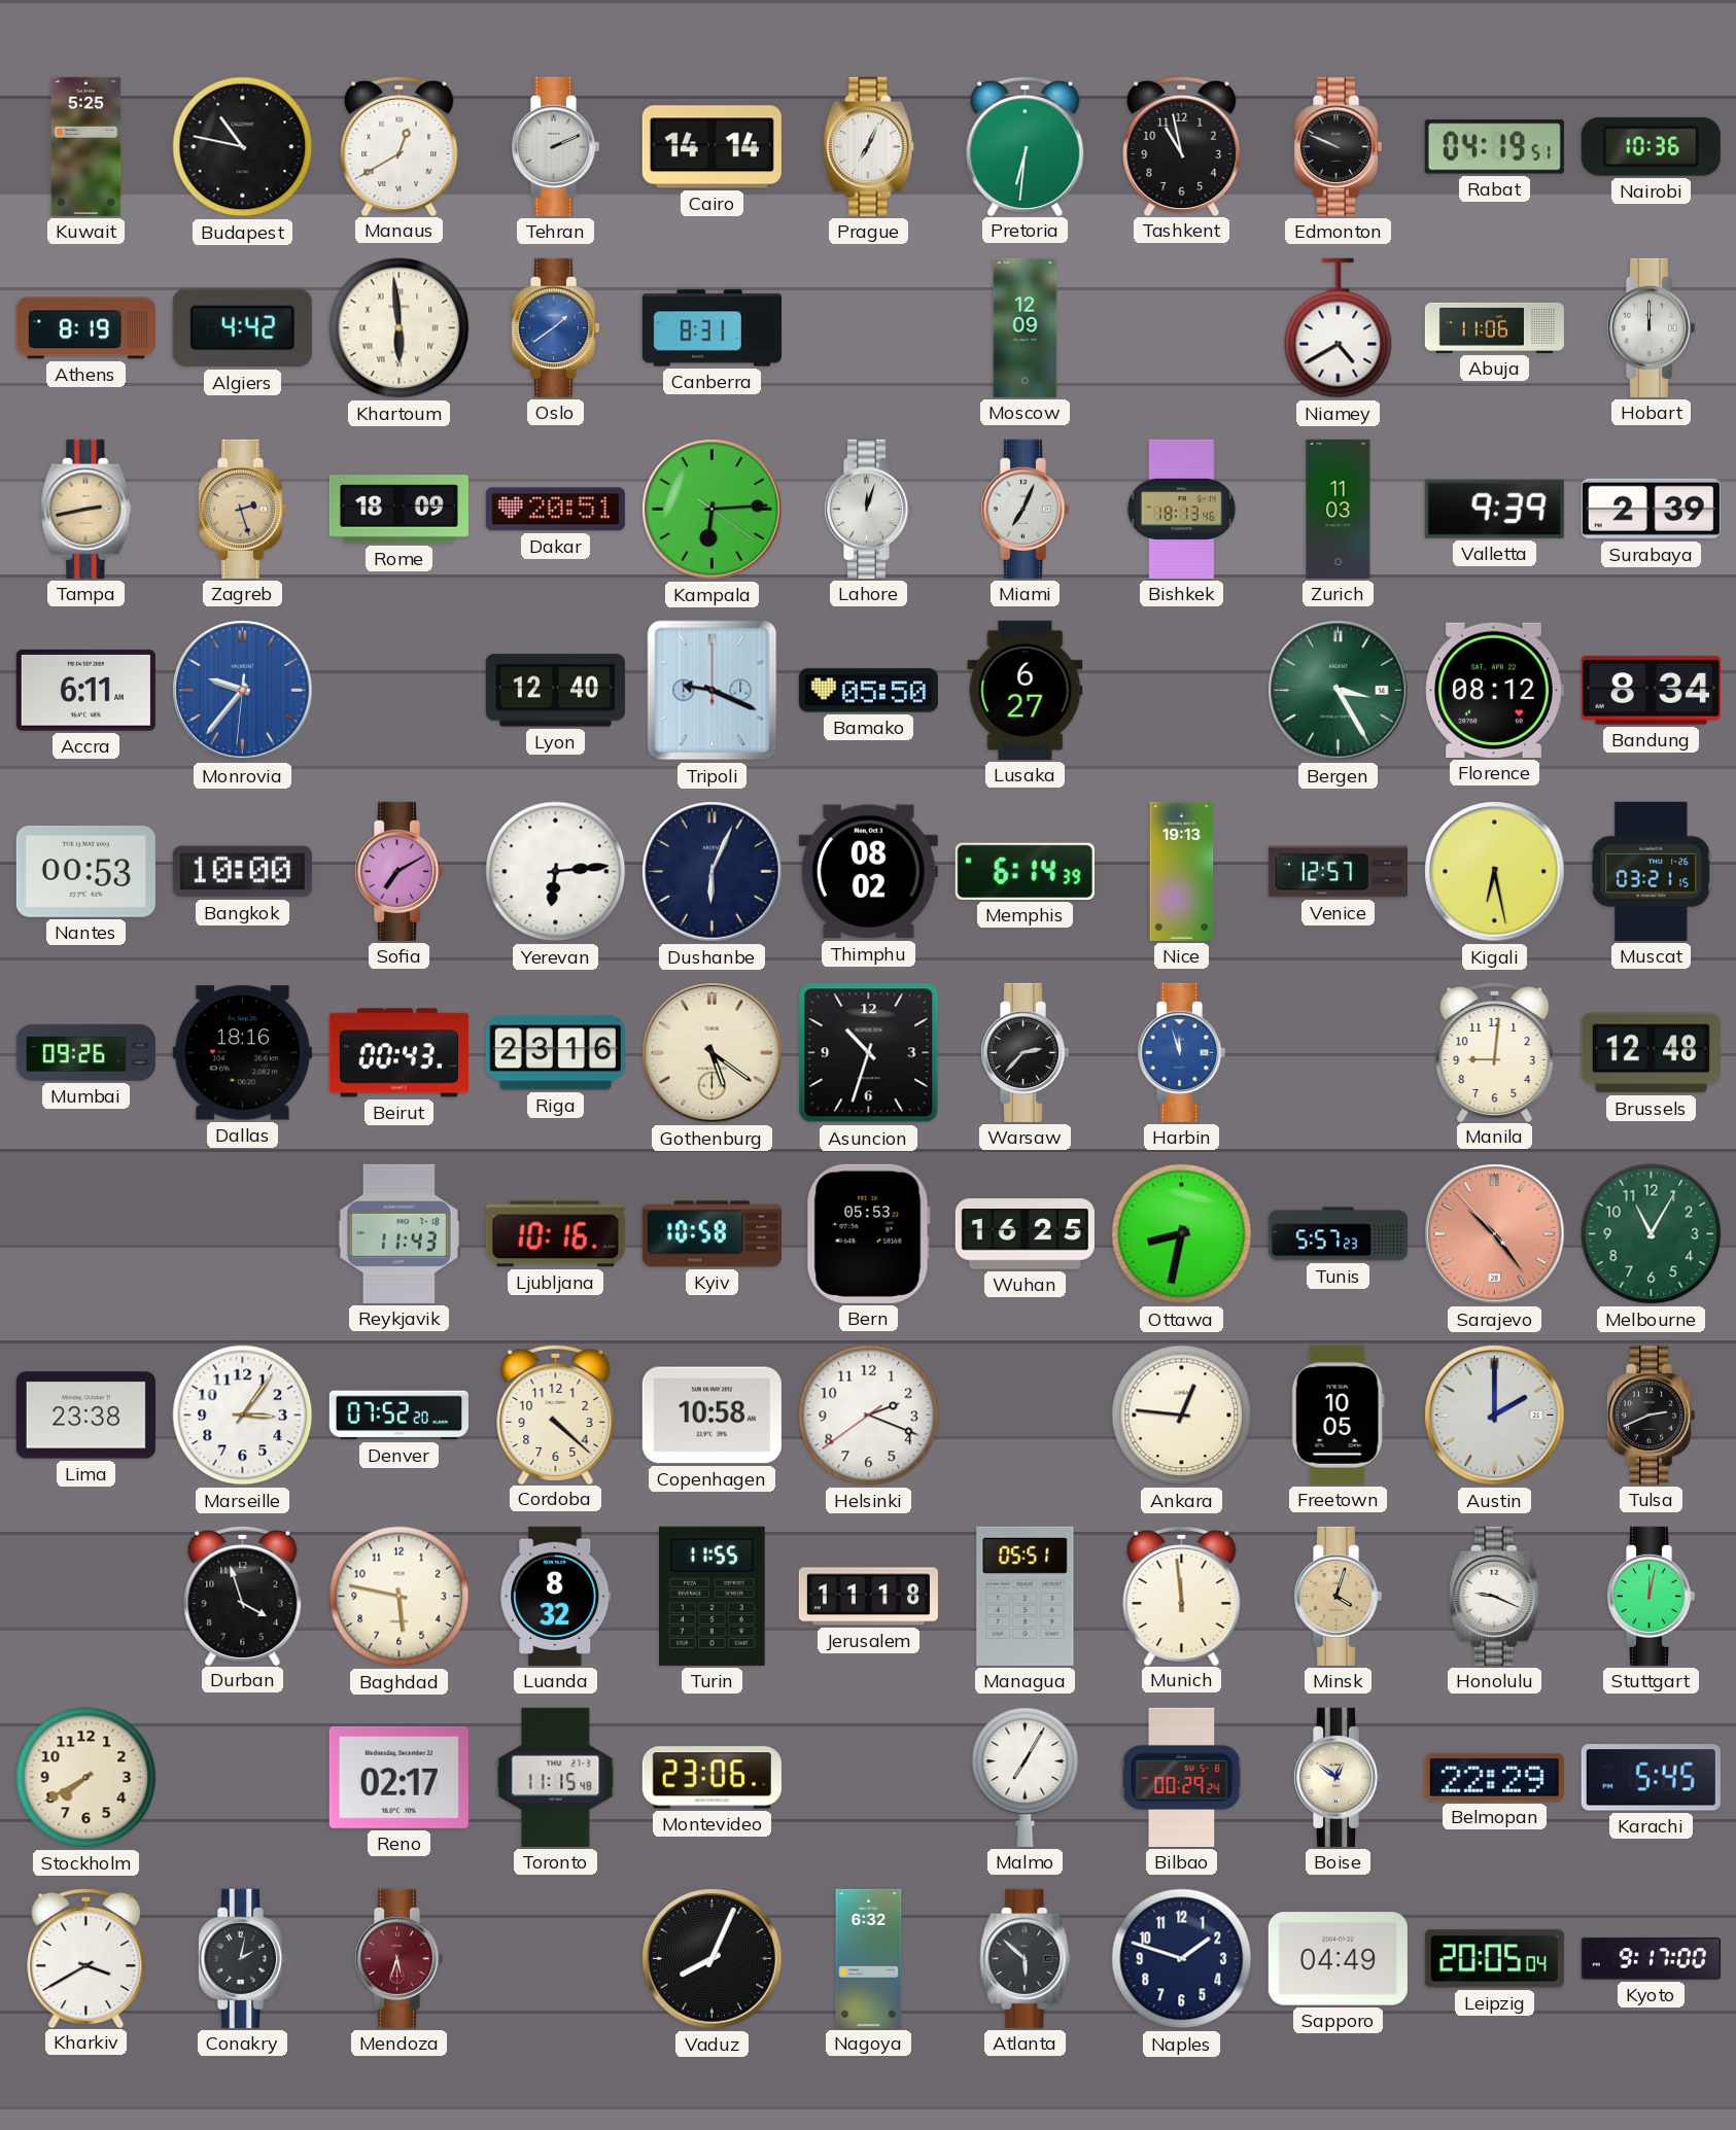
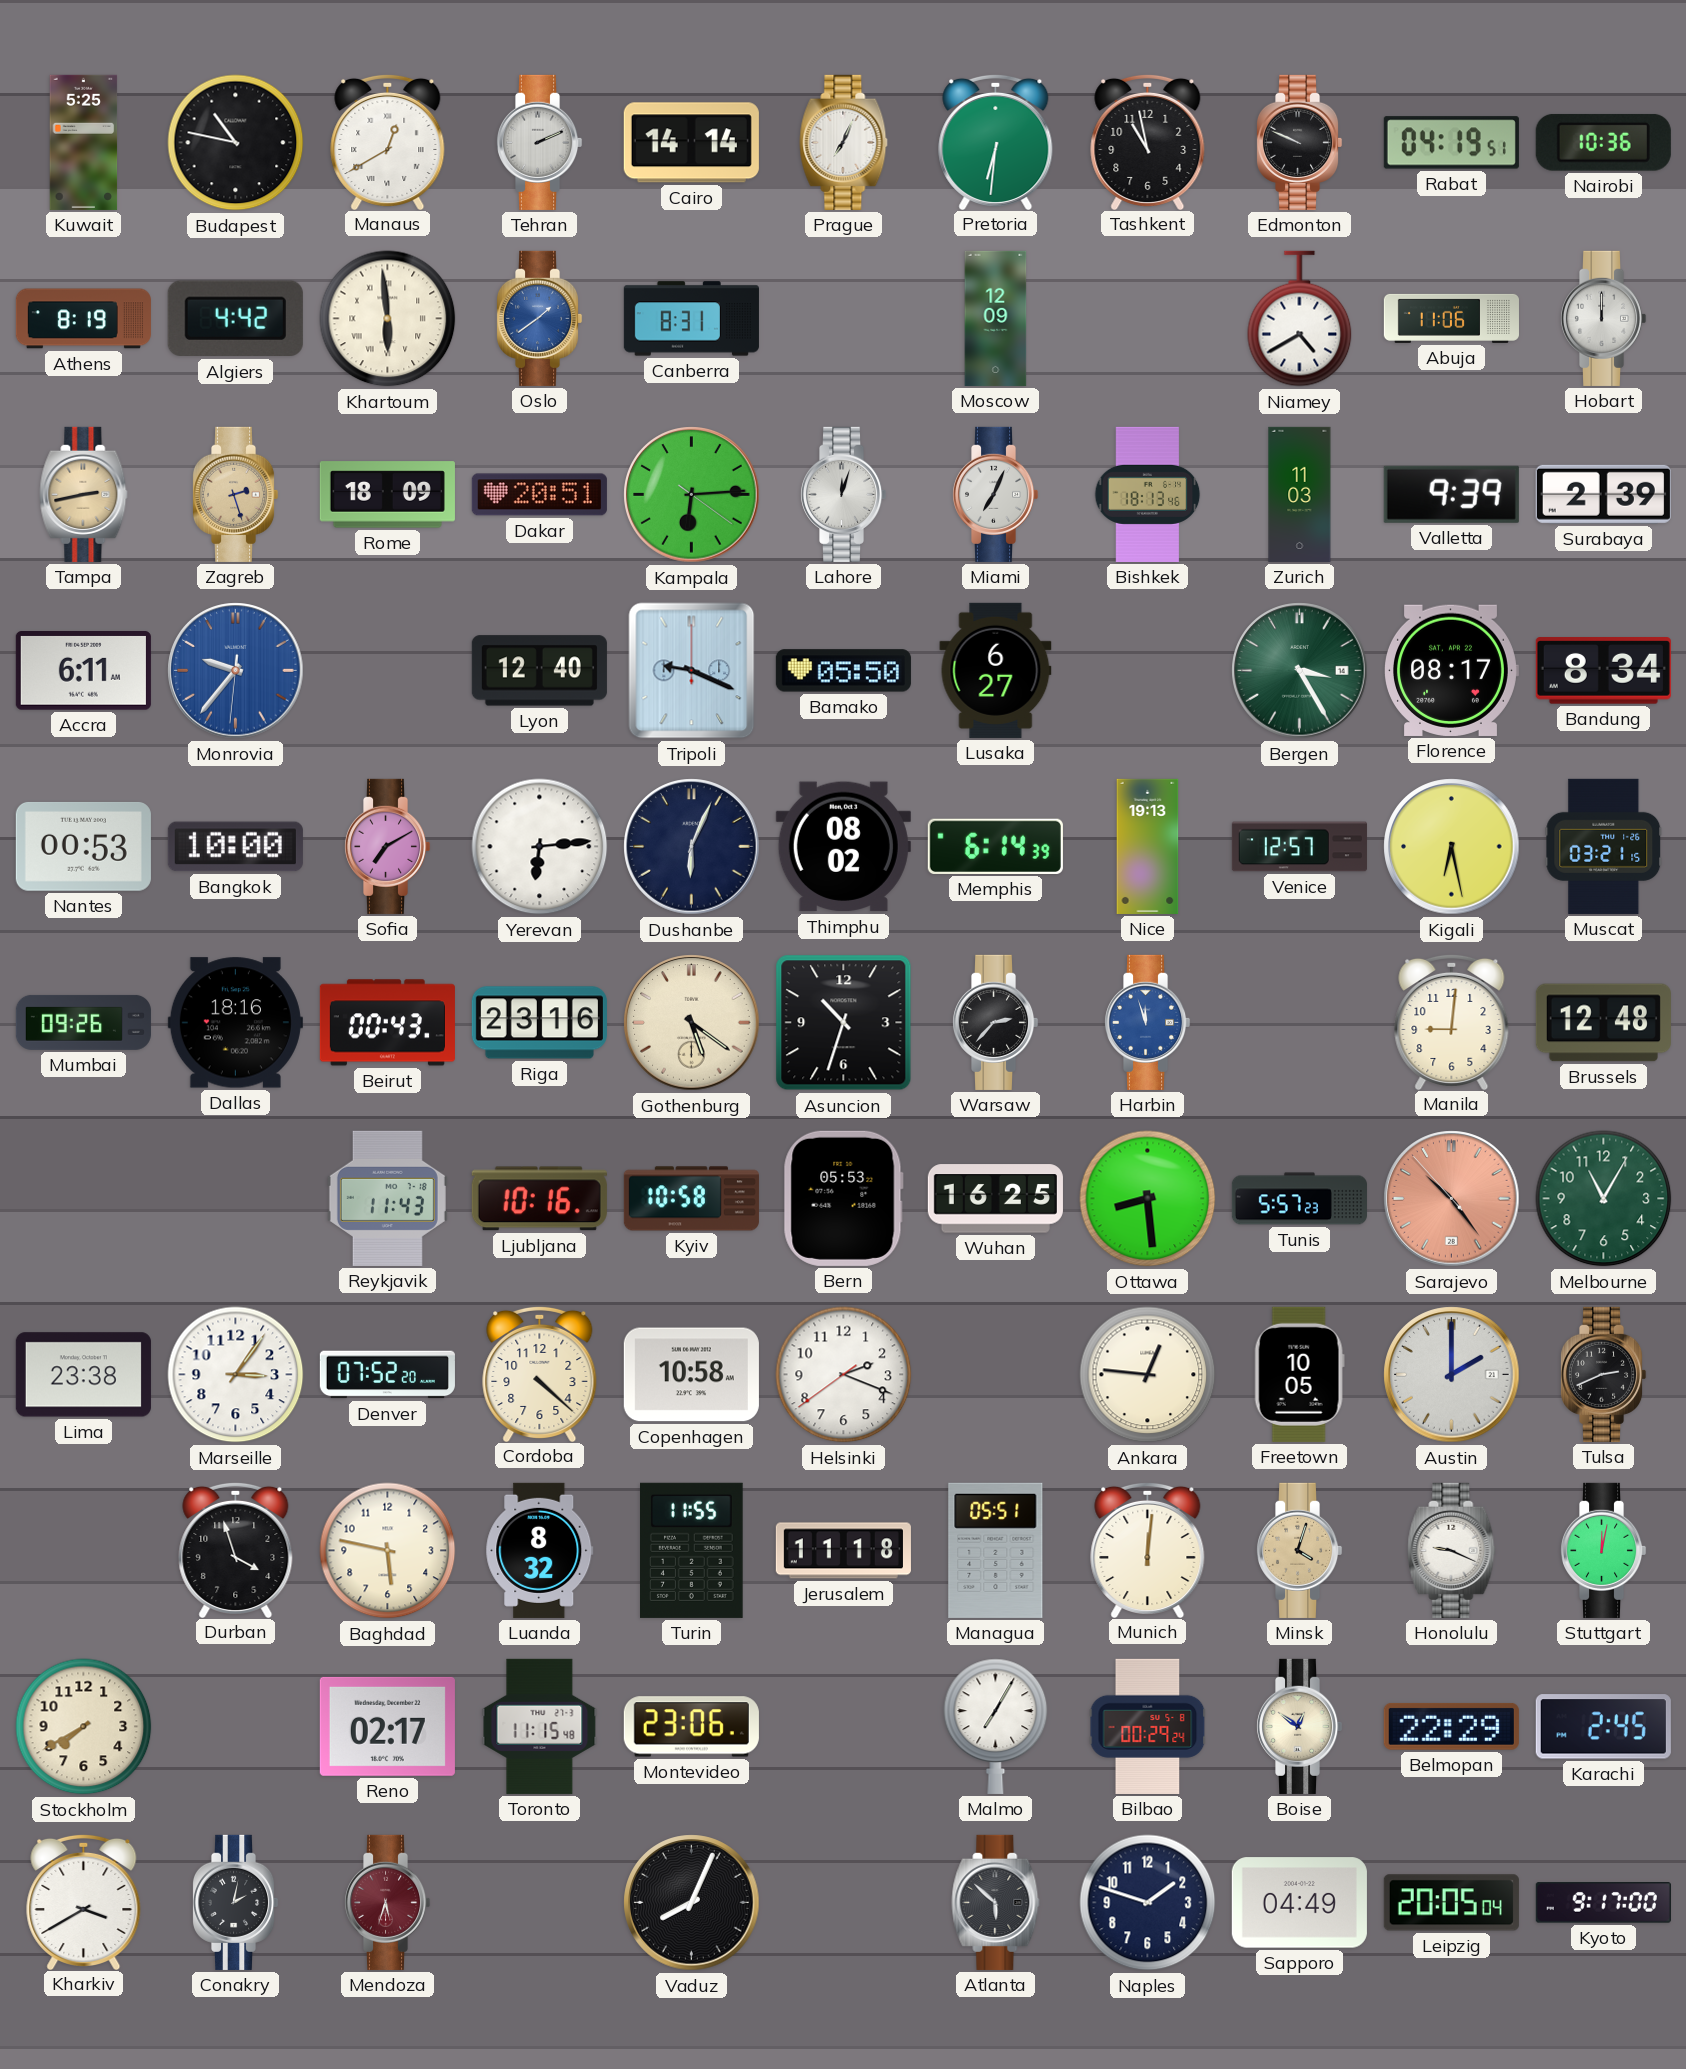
Florence: 08:12 -> 08:17 (1452, 670)
Ottawa: 8:32 -> 8:29 (1148, 1199)
Munich: 11:59 -> 12:01 (1148, 1549)
Karachi: 5:45 -> 2:45 (1603, 1727)
Nagoya: 6:32 -> none (869, 1958)
